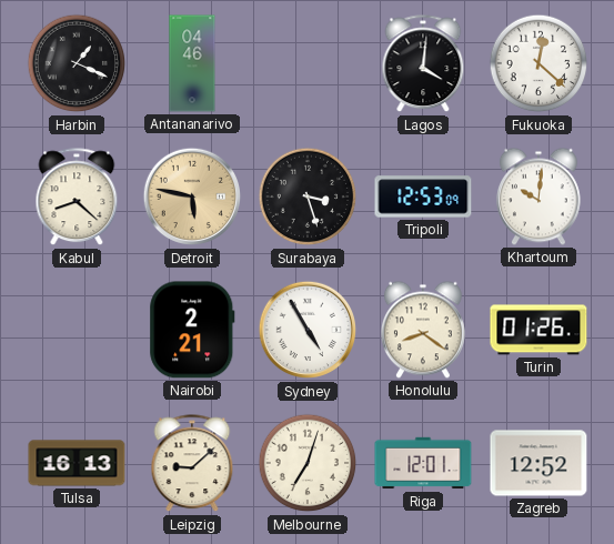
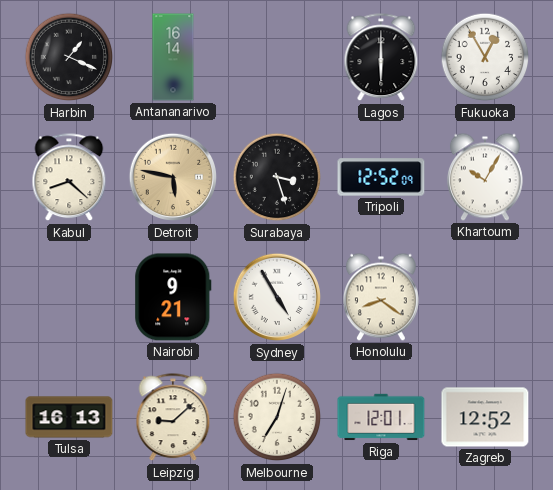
Antananarivo: 04:46 -> 16:14 (173, 57)
Lagos: 4:01 -> 6:00 (381, 58)
Fukuoka: 12:22 -> 12:55 (485, 57)
Tripoli: 12:53 -> 12:52 (381, 177)
Khartoum: 10:01 -> 10:05 (485, 177)
Nairobi: 2:21 -> 9:21 (173, 297)
Turin: 01:26 -> none (538, 330)
